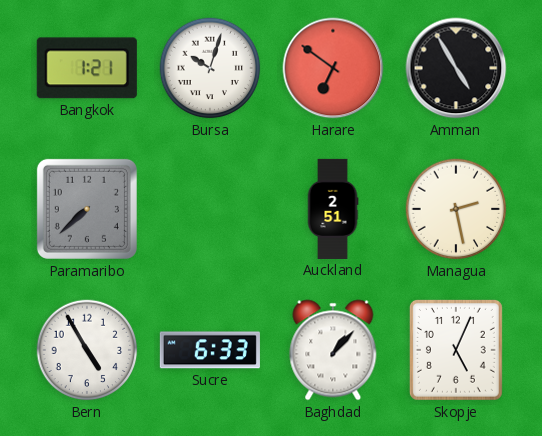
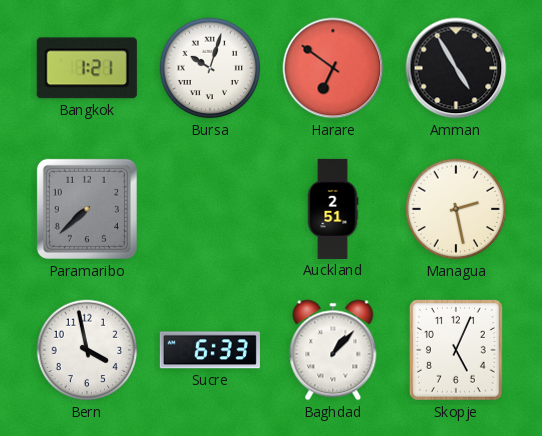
Bern: 4:55 -> 3:58 (87, 350)
